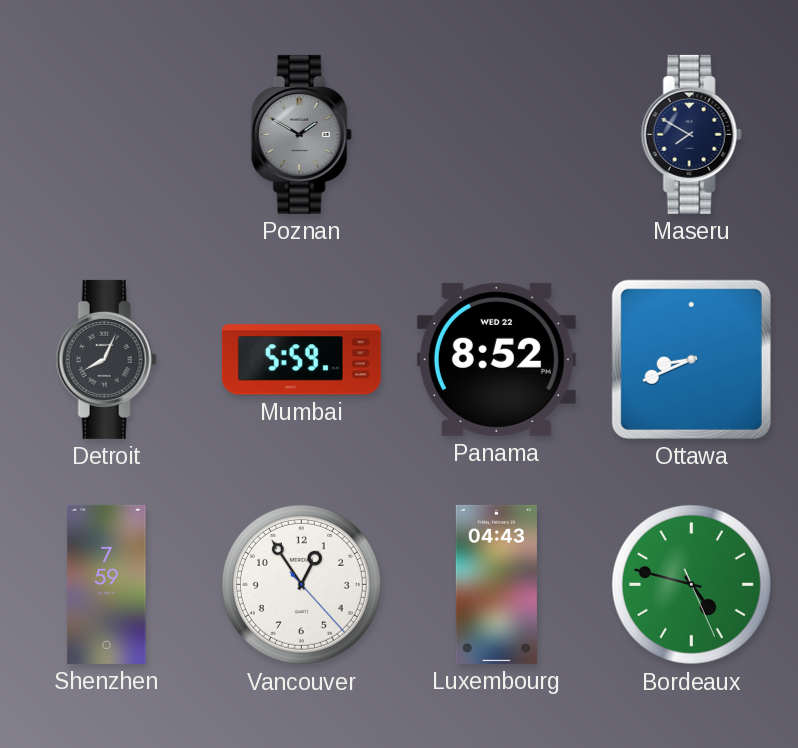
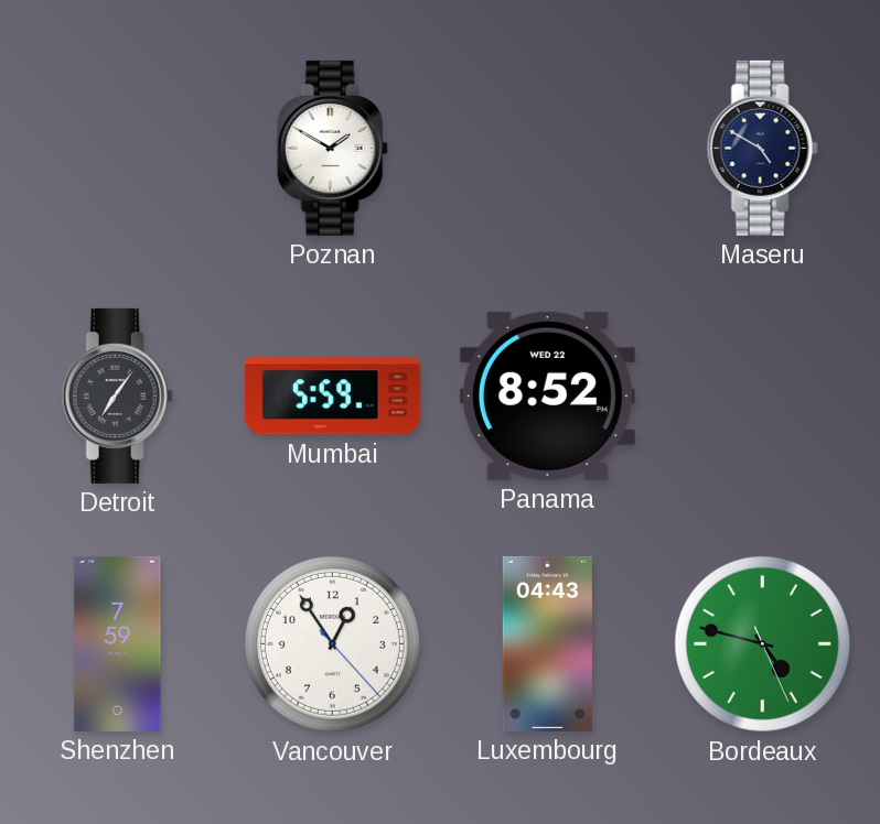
Poznan dial: grey -> white (332, 148)
Maseru: 7:50 -> 4:50 (762, 148)
Detroit: 8:04 -> 7:06 (117, 395)
Ottawa: 8:41 -> none (691, 359)
